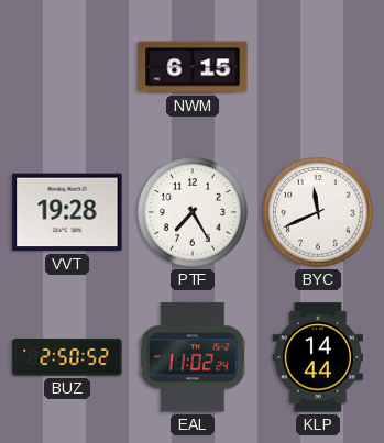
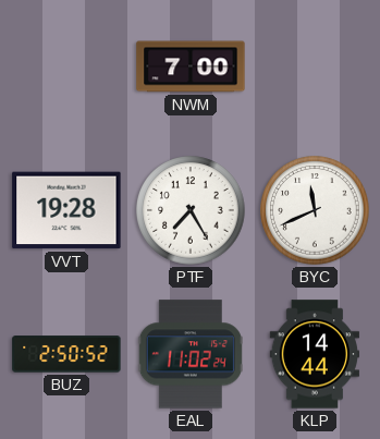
NWM: 6:15 -> 7:00 (191, 66)
